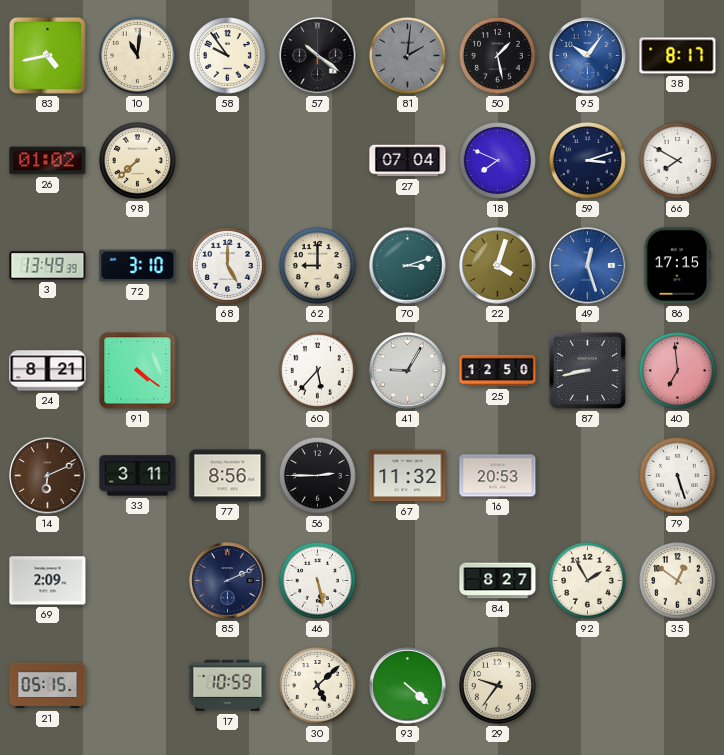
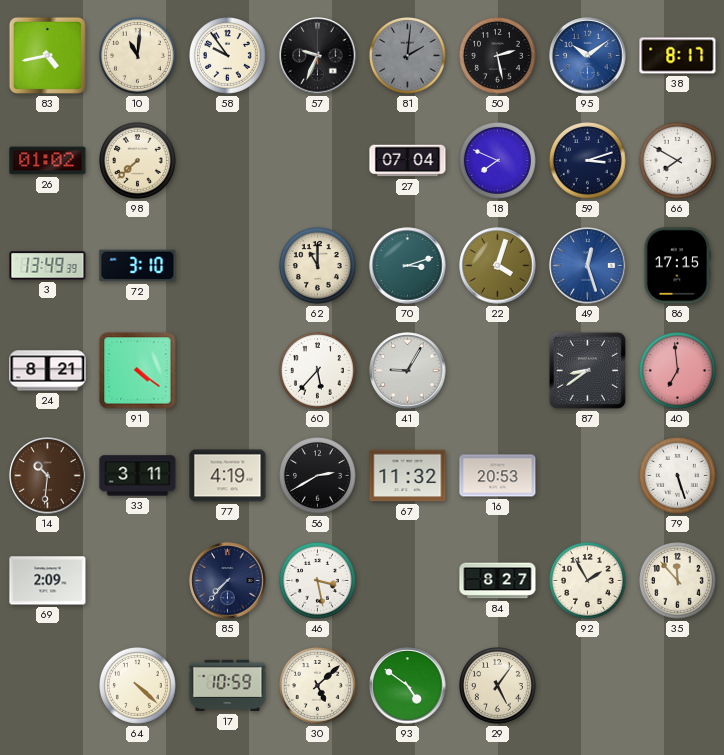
57: 10:21 -> 9:34 (318, 56)
50: 1:28 -> 2:28 (498, 56)
95: 10:06 -> 10:09 (588, 56)
68: 5:00 -> none (228, 266)
62: 9:00 -> 11:00 (318, 266)
25: 12:50 -> none (498, 371)
87: 8:43 -> 8:39 (587, 370)
14: 6:11 -> 10:31 (48, 476)
77: 8:56 -> 4:19 (228, 476)
56: 2:45 -> 2:40 (318, 476)
85: 2:11 -> 7:37 (228, 581)
46: 5:28 -> 3:28 (318, 581)
35: 12:51 -> 11:53 (678, 581)
21: 05:15 -> none (48, 686)
64: none -> 4:22 (138, 686)
93: 4:22 -> 4:51 (408, 686)
29: 9:36 -> 5:06 (498, 686)
